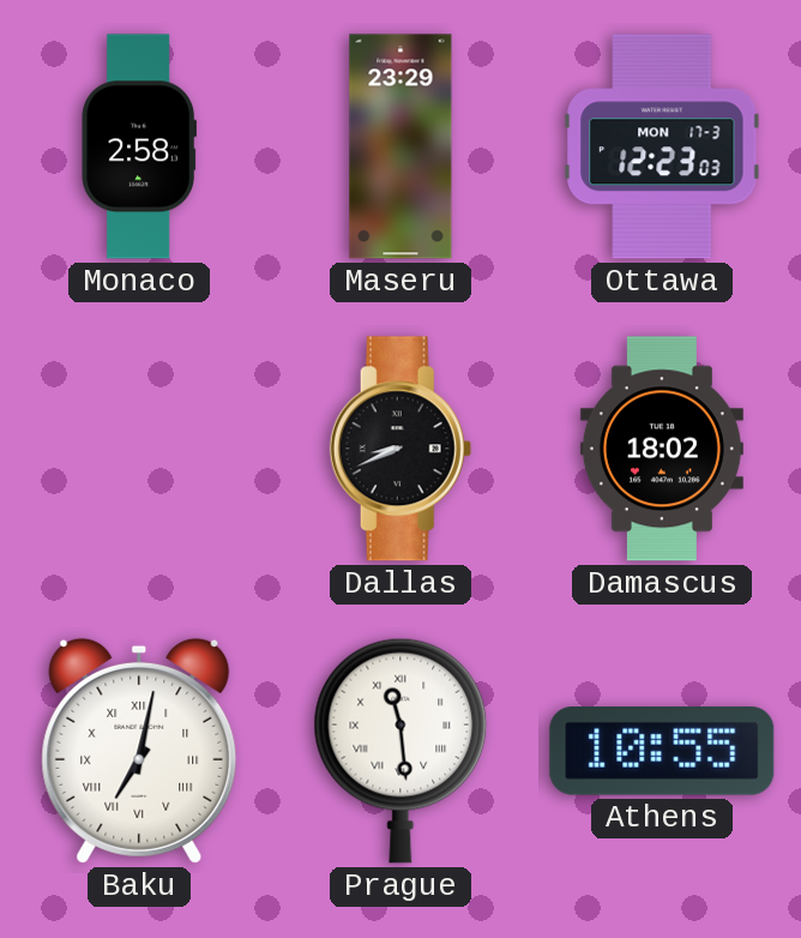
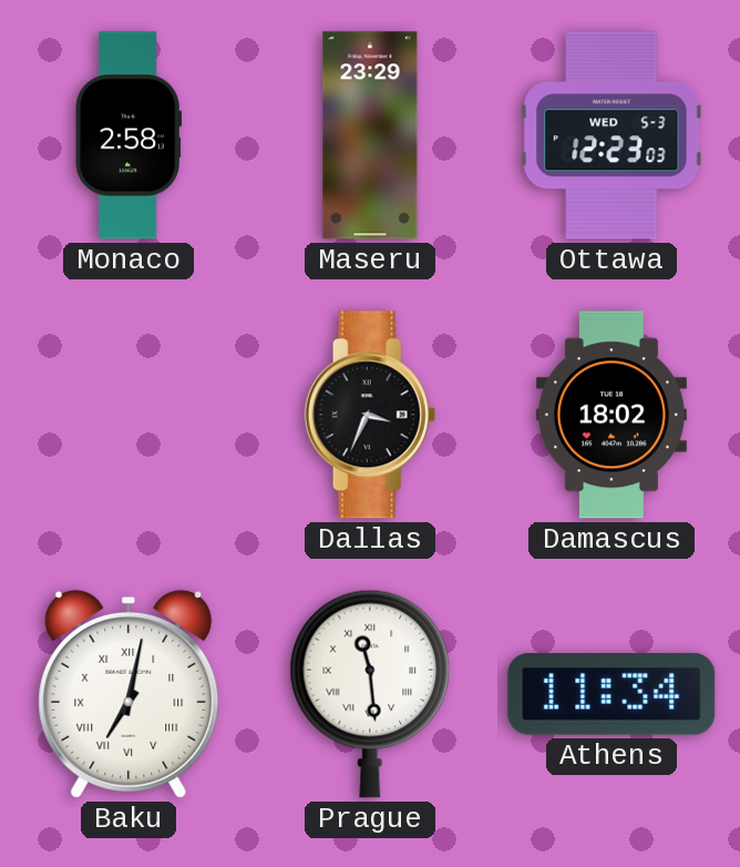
Ottawa date: MON 17-3 -> WED 5-3 (611, 135)
Dallas: 8:41 -> 3:34 (370, 415)
Athens: 10:55 -> 11:34 (611, 694)
